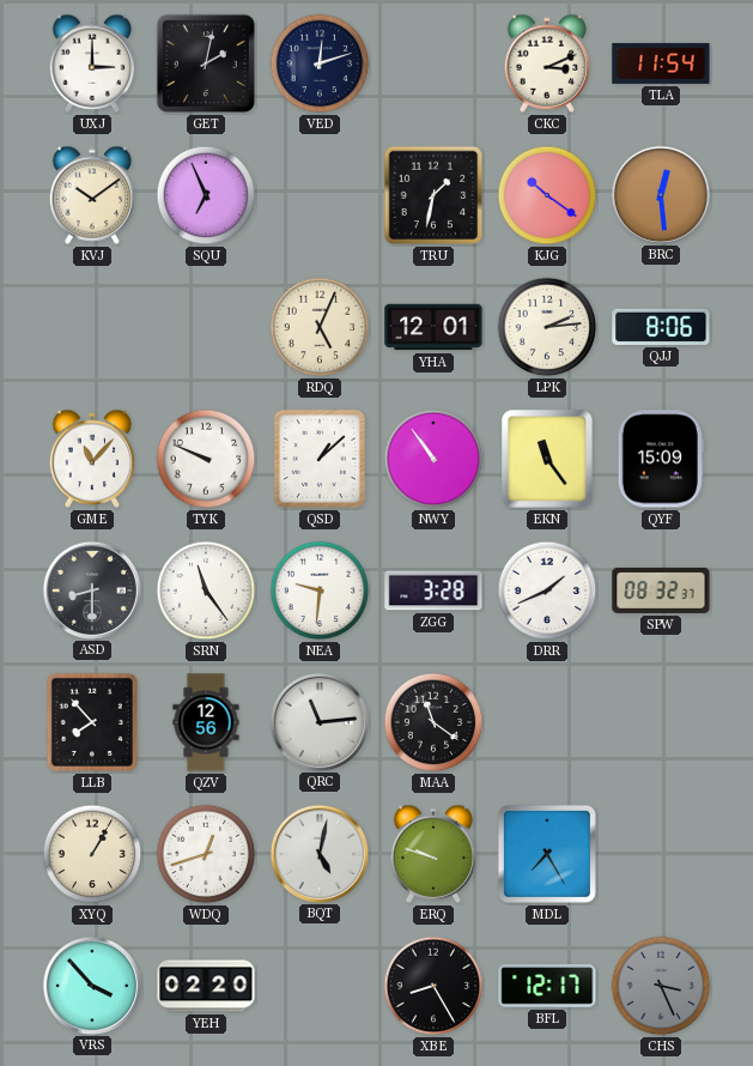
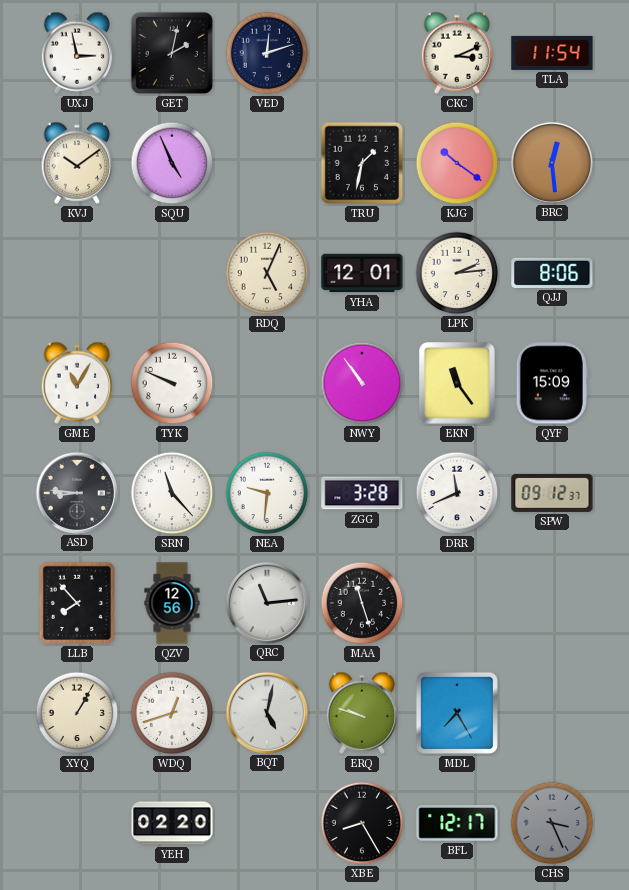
UXJ: 3:00 -> 2:58 (77, 53)
SQU: 6:56 -> 4:56 (172, 163)
GME: 11:07 -> 11:05 (77, 383)
QSD: 1:08 -> none (320, 459)
ASD: 8:30 -> 8:46 (76, 492)
SRN: 11:24 -> 11:23 (172, 493)
DRR: 1:41 -> 11:41 (457, 493)
SPW: 08:32 -> 09:12 (552, 493)
MAA: 11:21 -> 11:27 (362, 603)
VRS: 3:53 -> none (91, 985)
